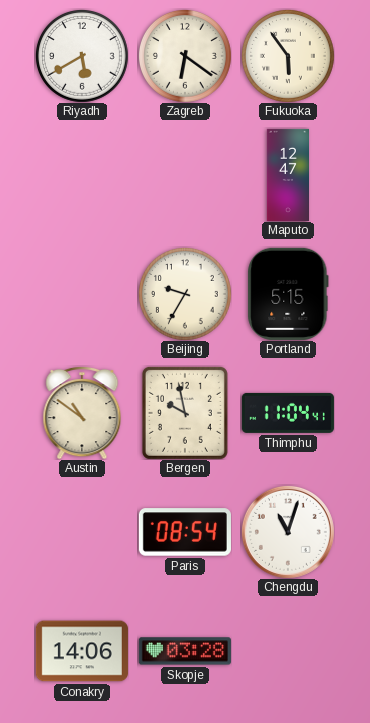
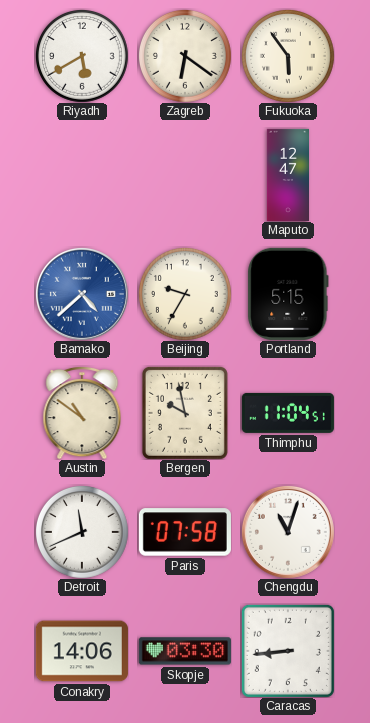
Bamako: none -> 4:38 (82, 294)
Thimphu: 11:04:41 -> 11:04:51 (288, 413)
Detroit: none -> 11:41 (82, 532)
Paris: 08:54 -> 07:58 (185, 532)
Skopje: 03:28 -> 03:30 (185, 651)
Caracas: none -> 8:44 (288, 651)
